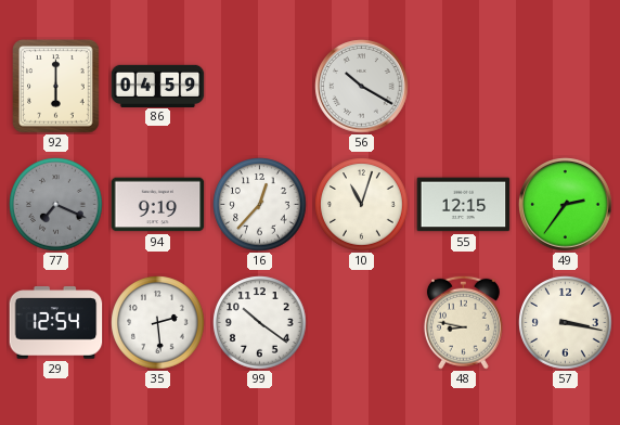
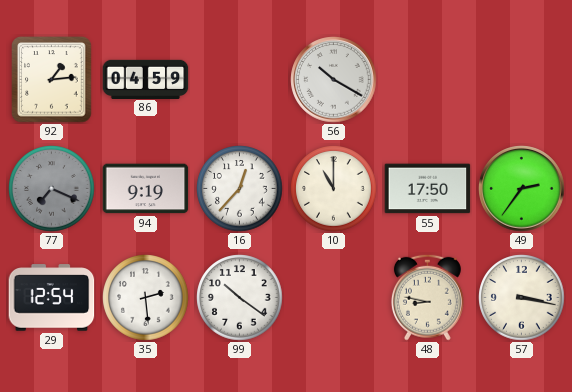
92: 6:00 -> 1:14 (52, 80)
10: 11:03 -> 11:00 (334, 189)
55: 12:15 -> 17:50 (428, 189)
